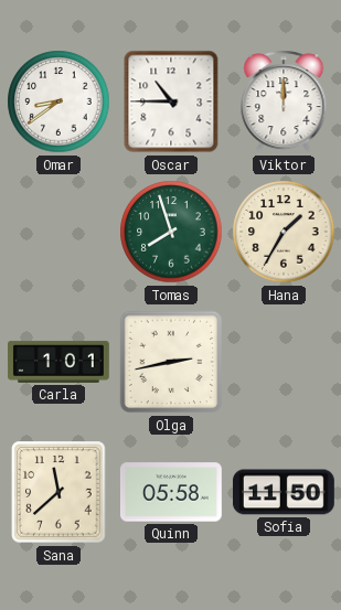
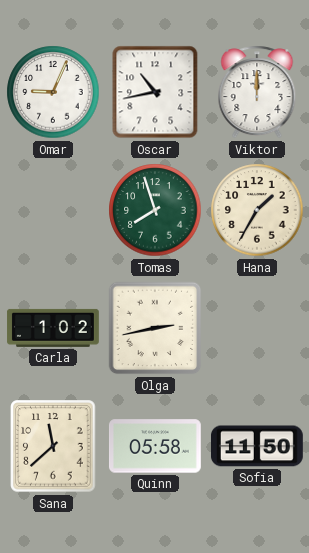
Omar: 8:39 -> 9:04 (53, 92)
Oscar: 10:45 -> 10:43 (155, 92)
Carla: 1:01 -> 1:02 (54, 328)
